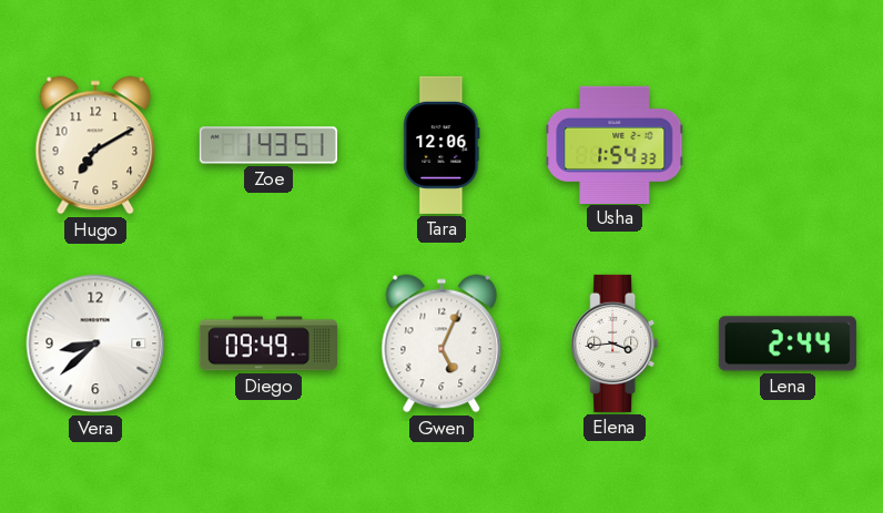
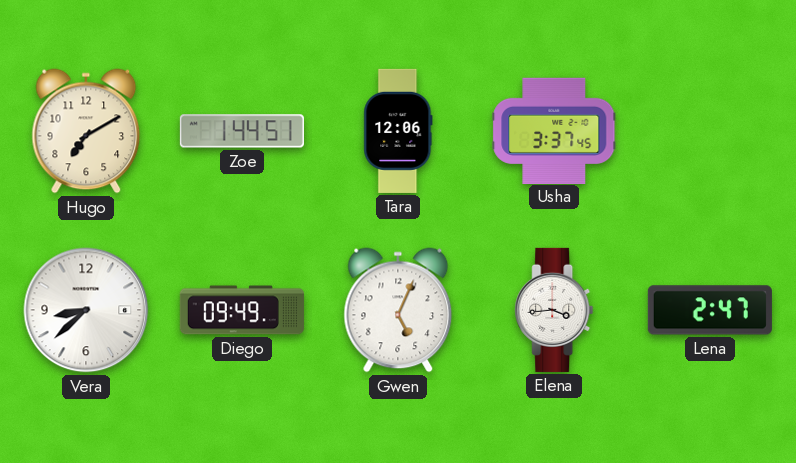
Zoe: 1:43 -> 1:44 (242, 131)
Usha: 1:54 -> 3:37 (554, 130)
Lena: 2:44 -> 2:47 (710, 310)
